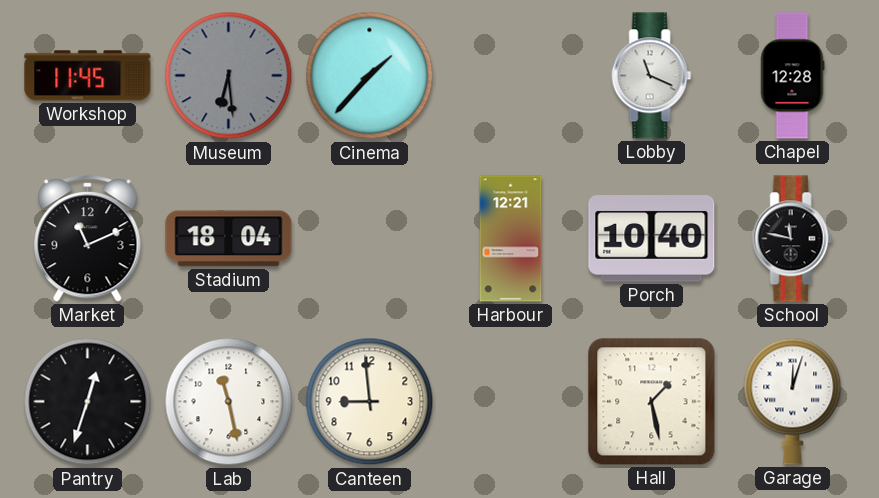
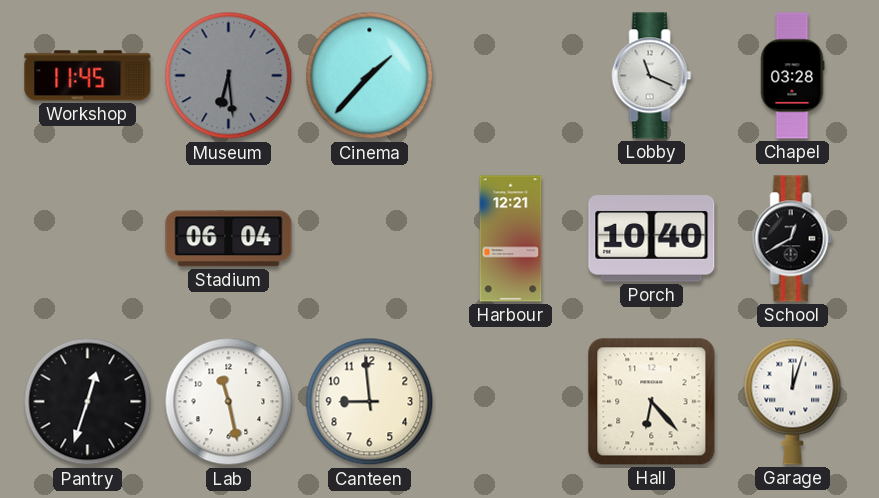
Chapel: 12:28 -> 03:28 (792, 76)
Market: 11:11 -> none (88, 239)
Stadium: 18:04 -> 06:04 (229, 239)
School: 11:47 -> 12:40 (793, 239)
Hall: 1:28 -> 6:23 (652, 402)
